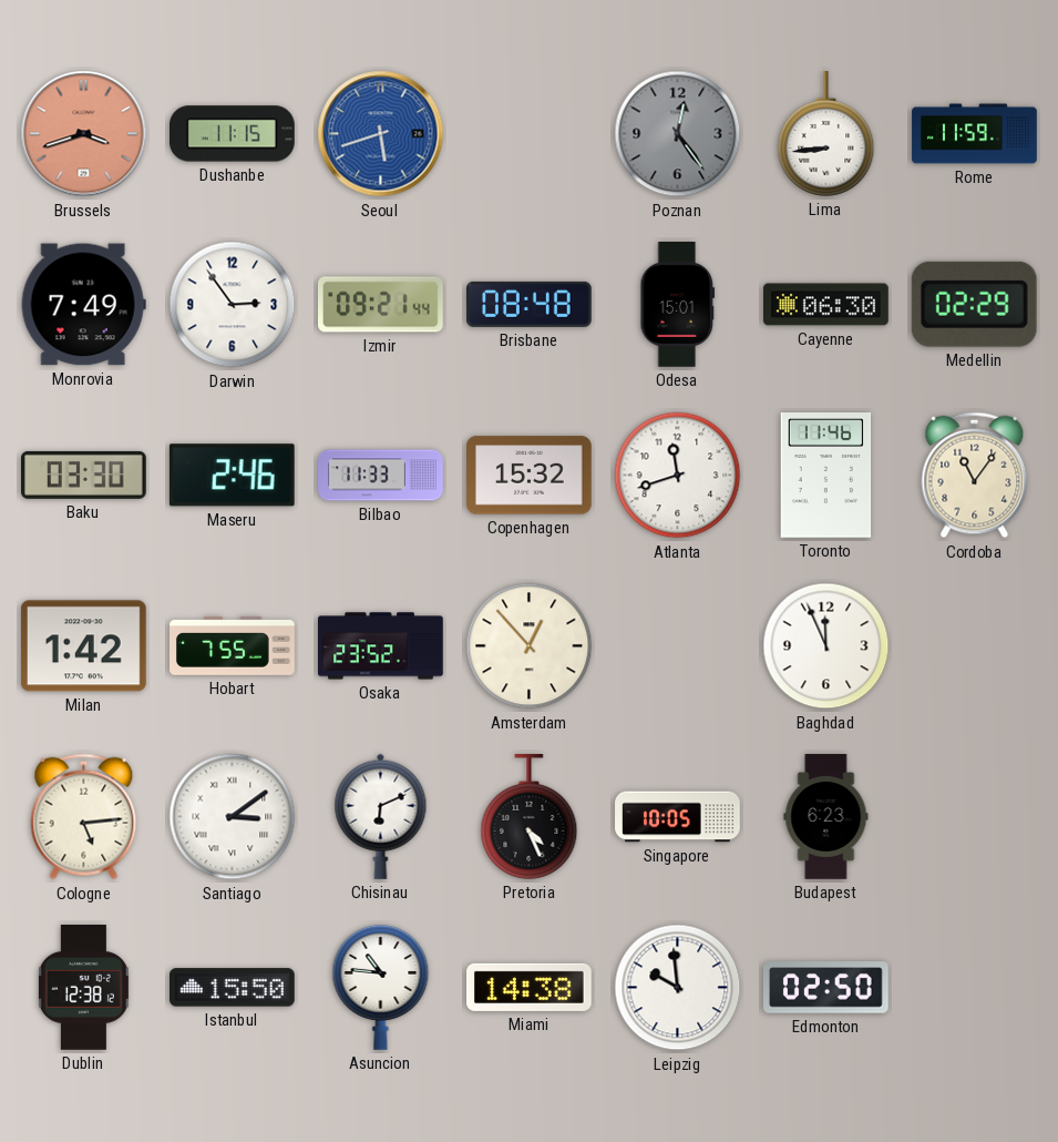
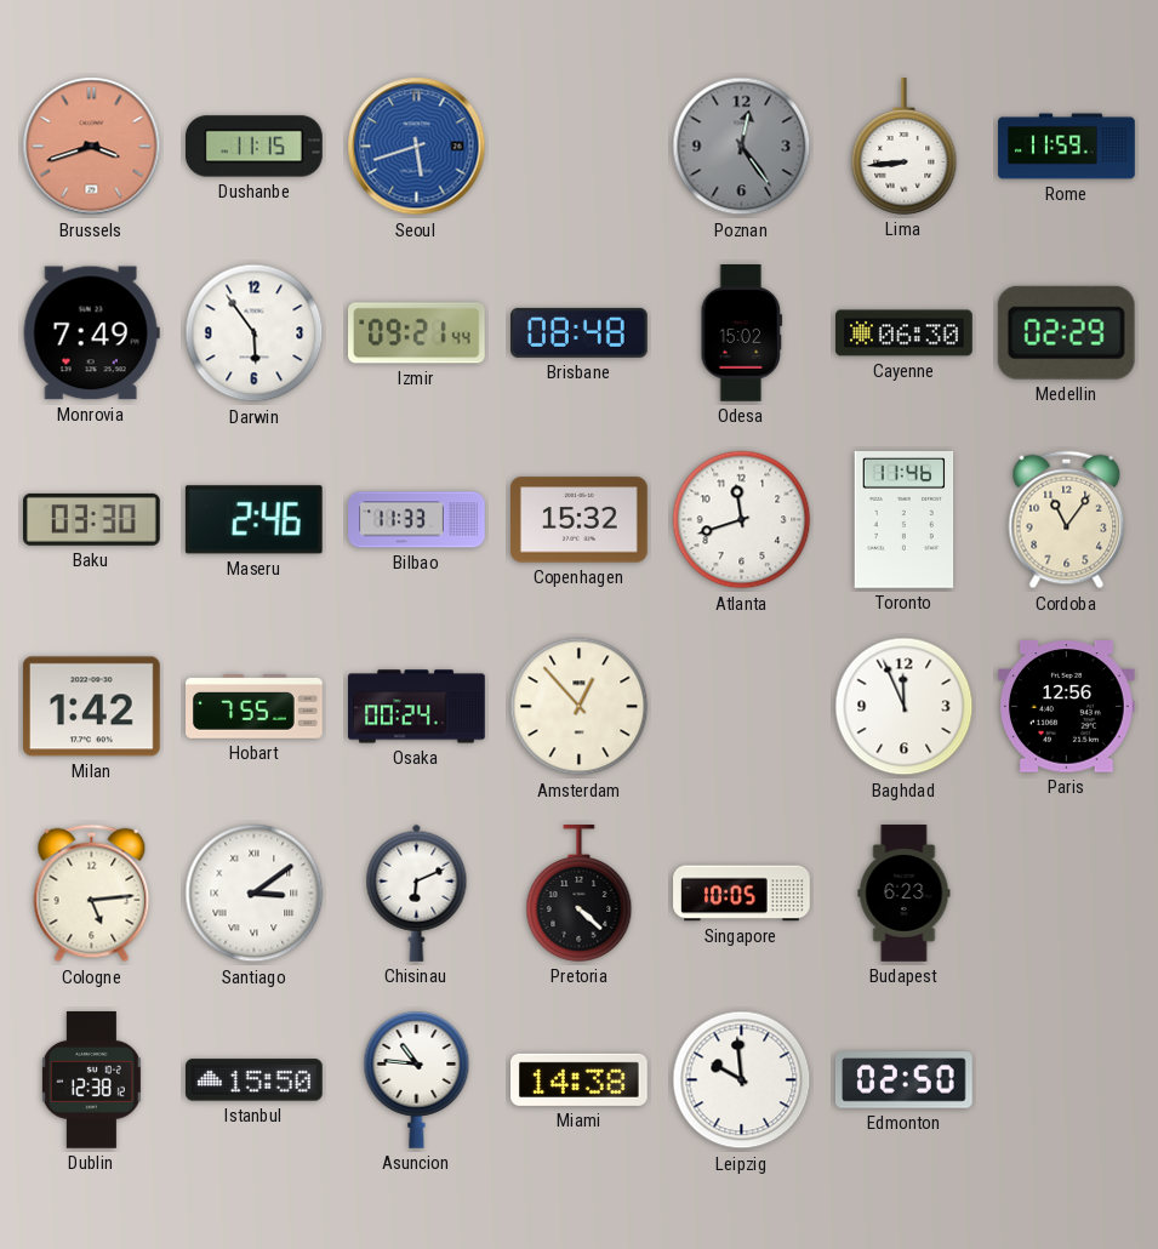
Darwin: 2:54 -> 5:54 (255, 333)
Odesa: 15:01 -> 15:02 (742, 333)
Osaka: 23:52 -> 00:24 (417, 707)
Paris: none -> 12:56 (1067, 707)
Pretoria: 4:26 -> 4:22 (580, 894)
